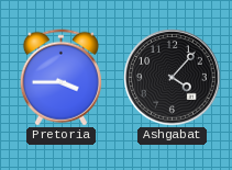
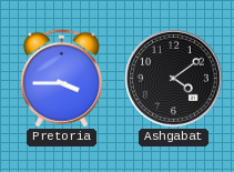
Ashgabat: 4:07 -> 4:09 (174, 79)
